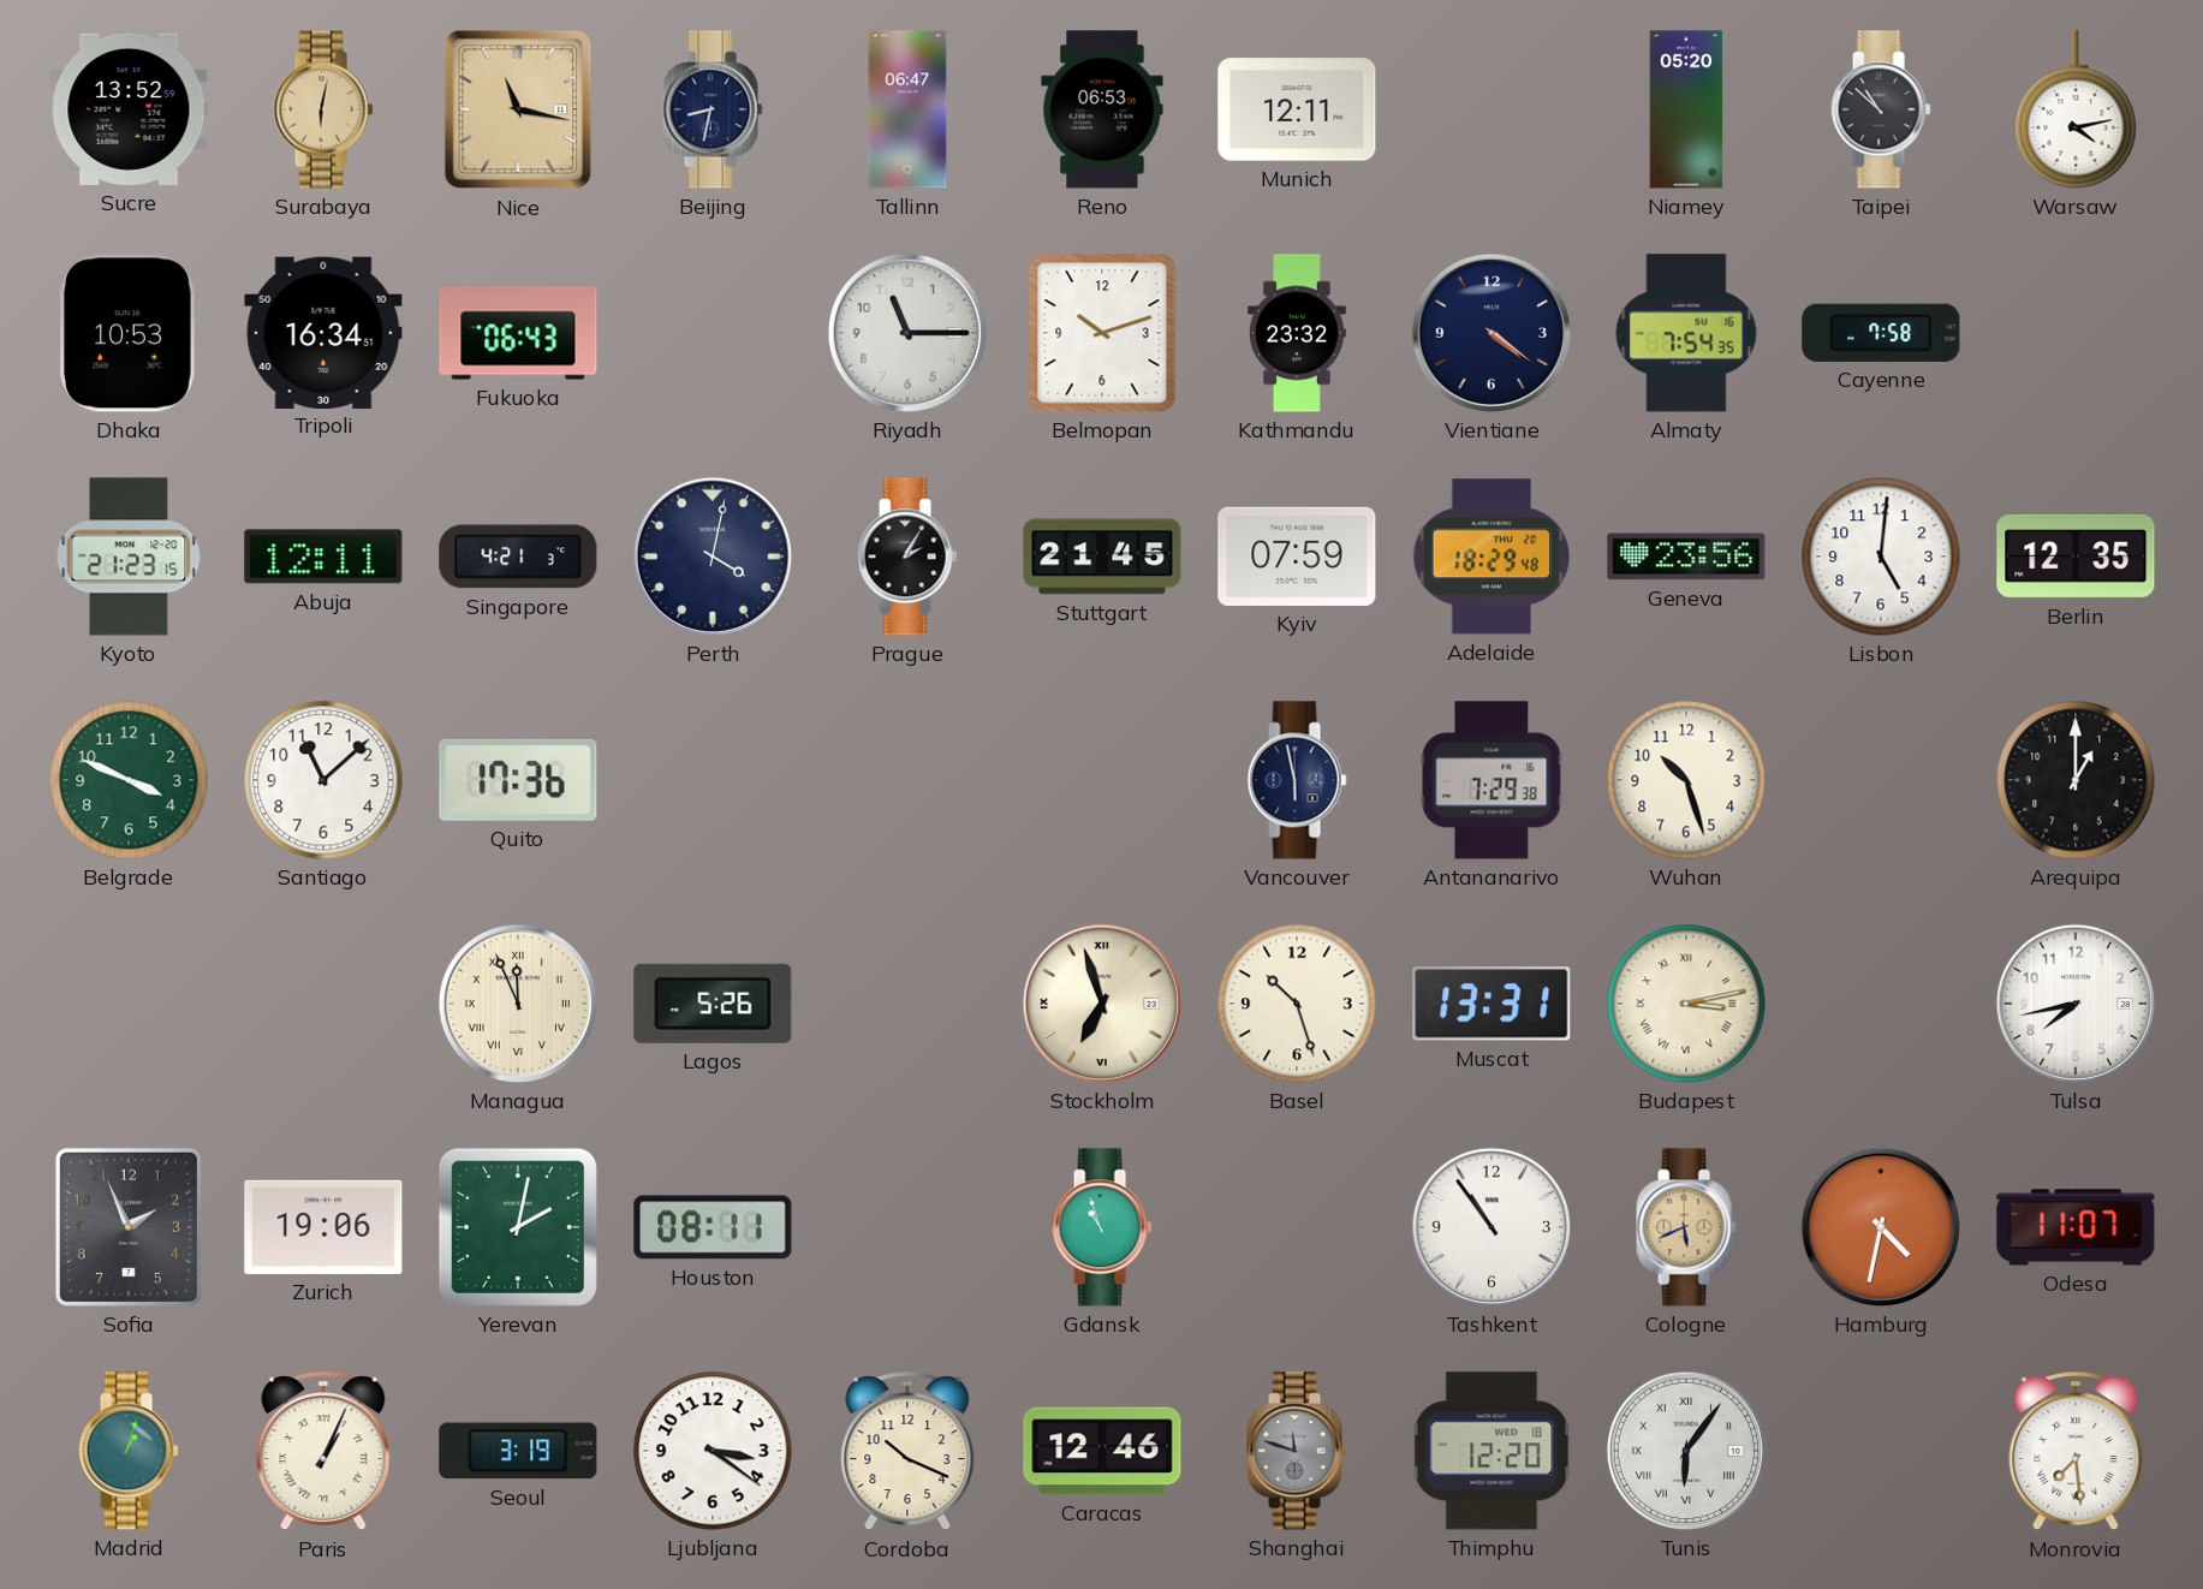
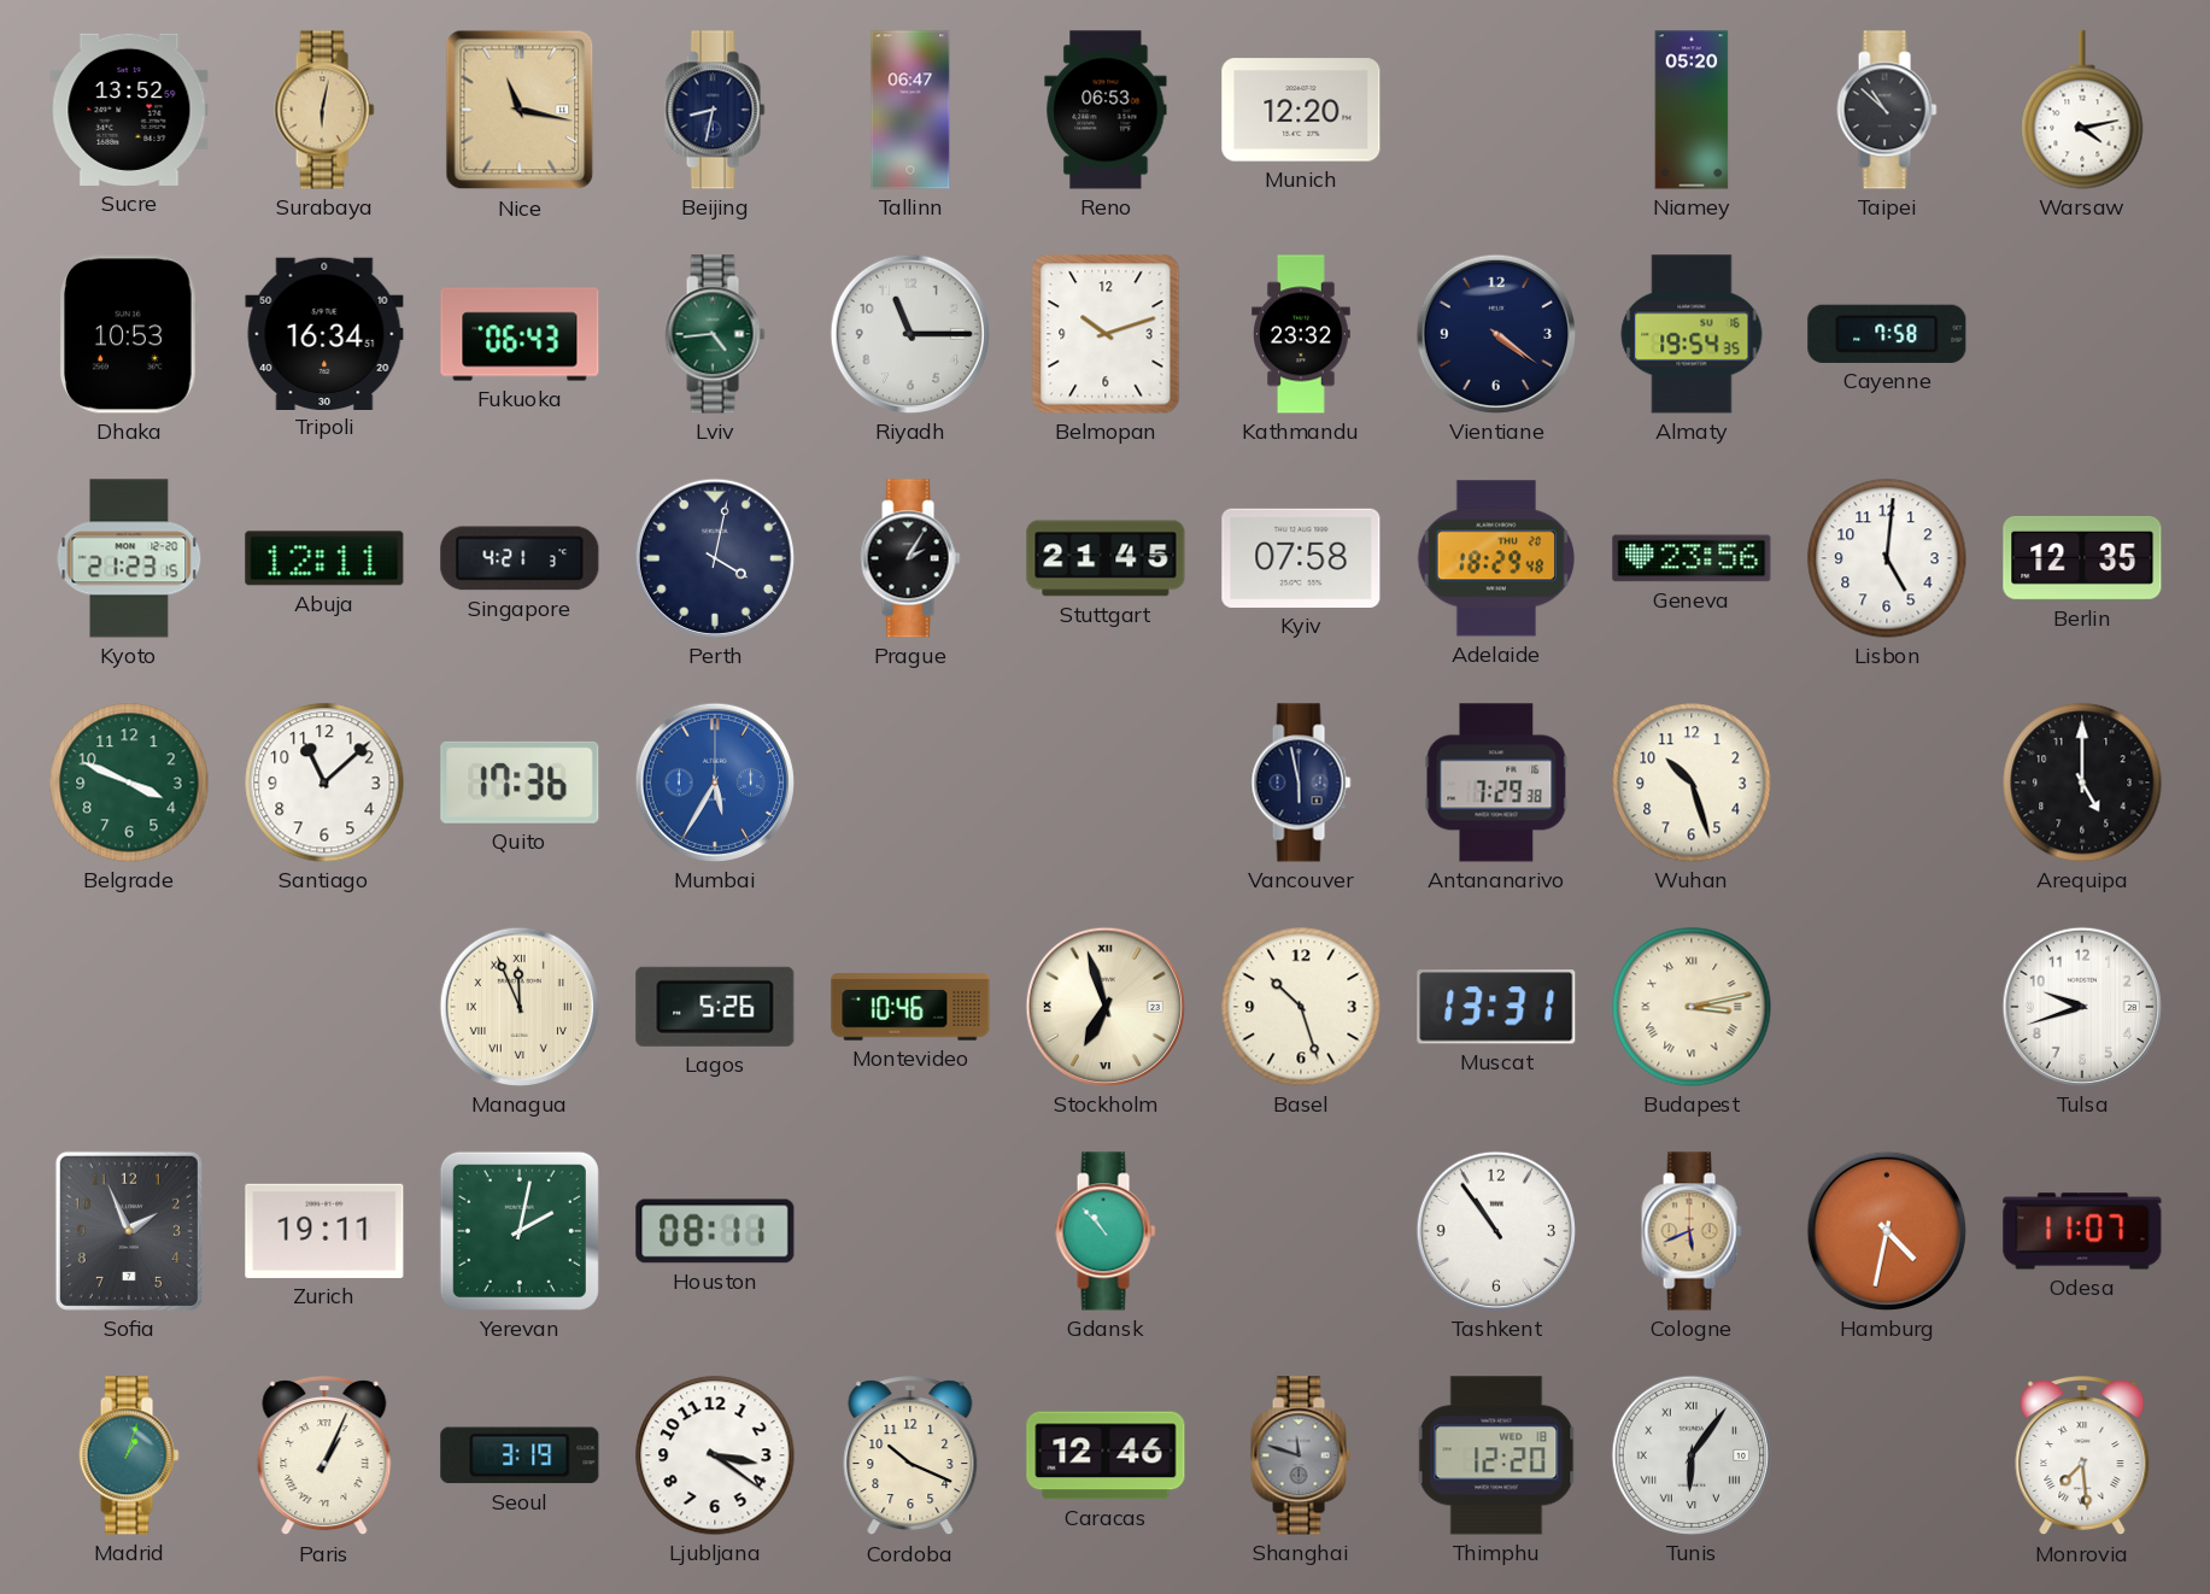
Munich: 12:11 -> 12:20 (1301, 110)
Lviv: none -> 4:44 (715, 334)
Almaty: 7:54 -> 19:54 (1692, 334)
Kyiv: 07:59 -> 07:58 (1301, 558)
Mumbai: none -> 5:35 (715, 783)
Arequipa: 1:00 -> 5:00 (2082, 783)
Montevideo: none -> 10:46 (910, 1007)
Tulsa: 7:43 -> 9:42 (2082, 1007)
Zurich: 19:06 -> 19:11 (324, 1231)
Gdansk: 10:57 -> 10:53 (1106, 1231)
